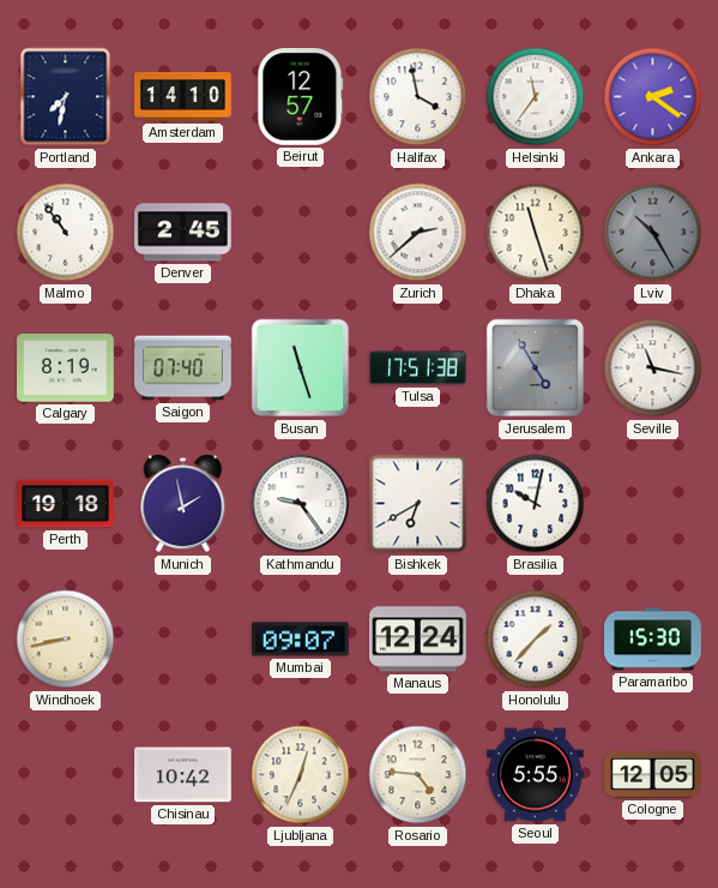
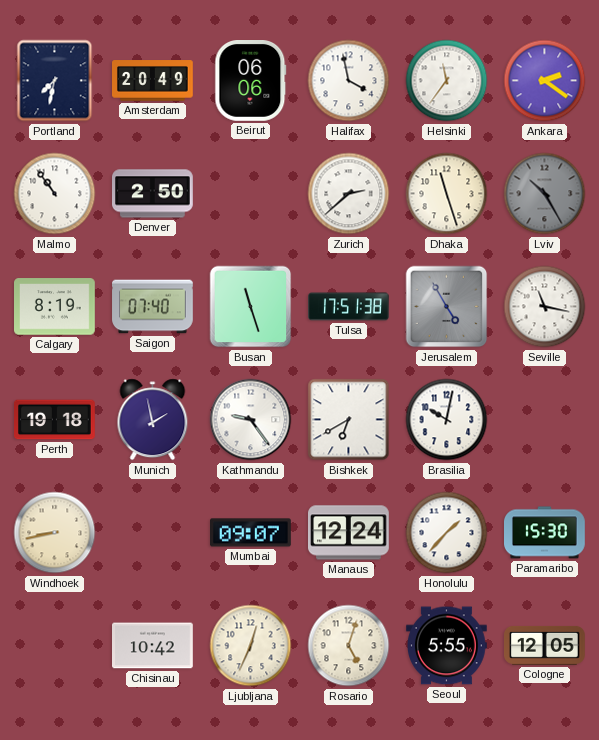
Amsterdam: 14:10 -> 20:49 (153, 81)
Beirut: 12:57 -> 06:06 (251, 81)
Denver: 2:45 -> 2:50 (153, 194)
Rosario: 4:46 -> 5:03 (349, 646)
